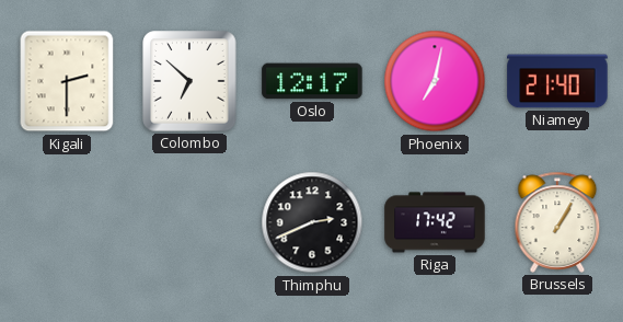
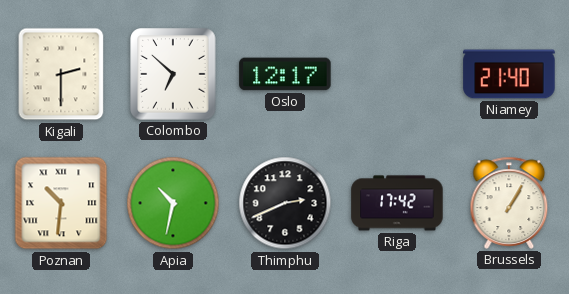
Phoenix: 7:02 -> none (435, 81)
Poznan: none -> 10:31 (61, 203)
Apia: none -> 10:32 (173, 203)
